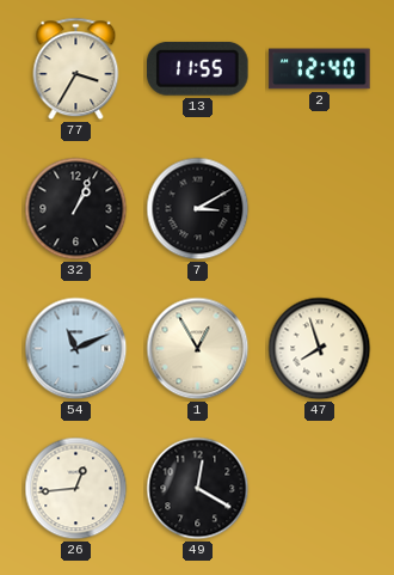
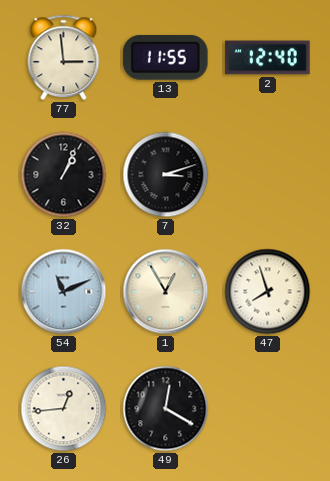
77: 3:35 -> 2:59 (64, 58)
7: 3:10 -> 3:12 (166, 175)
